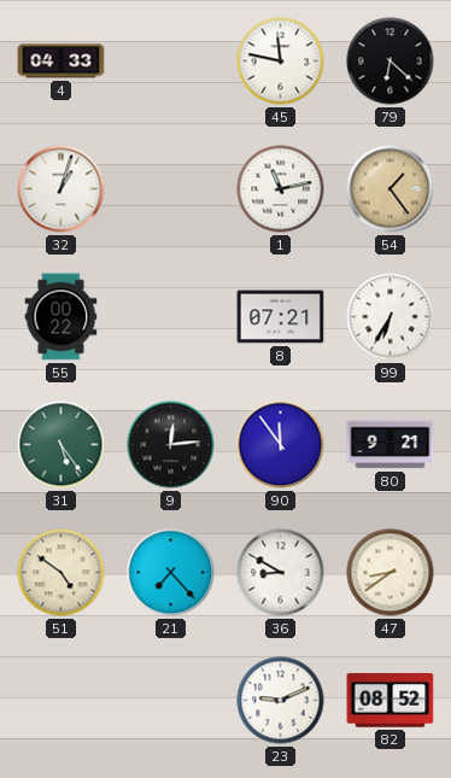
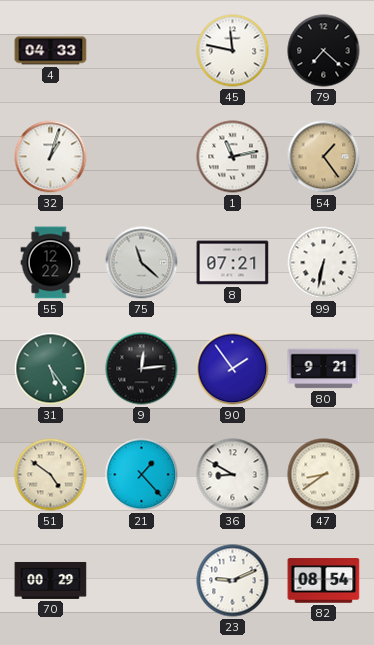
79: 6:22 -> 7:22 (324, 51)
55: 00:22 -> 12:22 (51, 263)
75: none -> 11:22 (142, 263)
99: 6:35 -> 6:32 (324, 263)
90: 11:54 -> 1:54 (233, 369)
21: 7:23 -> 1:23 (142, 475)
70: none -> 00:29 (51, 580)
82: 08:52 -> 08:54 (324, 581)
